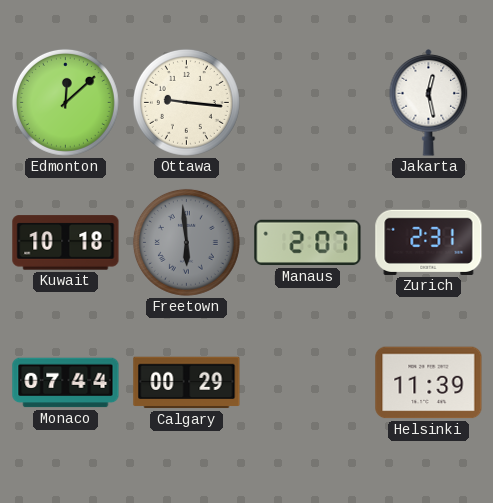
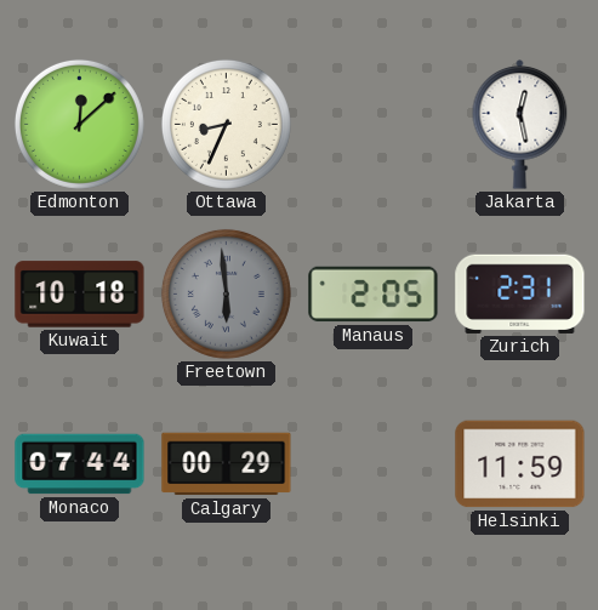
Ottawa: 9:16 -> 8:34 (226, 124)
Manaus: 2:07 -> 2:05 (374, 295)
Helsinki: 11:39 -> 11:59 (520, 464)
